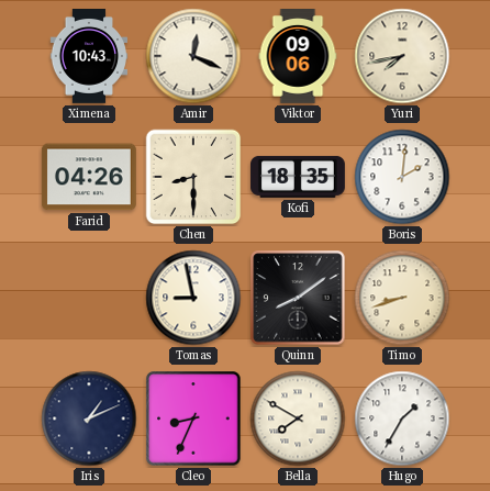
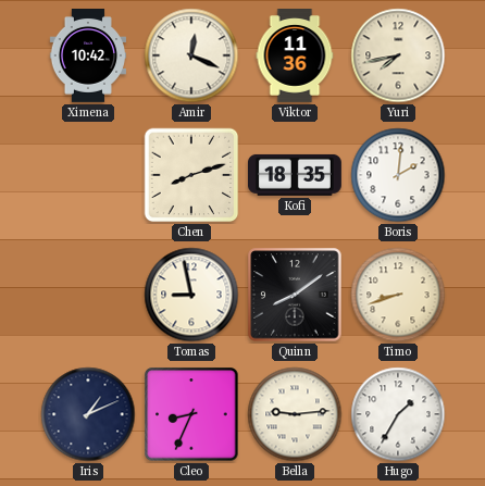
Ximena: 10:43 -> 10:42 (88, 57)
Viktor: 09:06 -> 11:36 (295, 57)
Farid: 04:26 -> none (89, 177)
Chen: 8:30 -> 8:12 (191, 175)
Bella: 7:50 -> 9:14 (295, 414)
